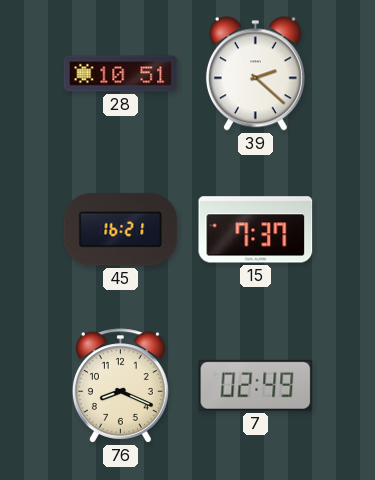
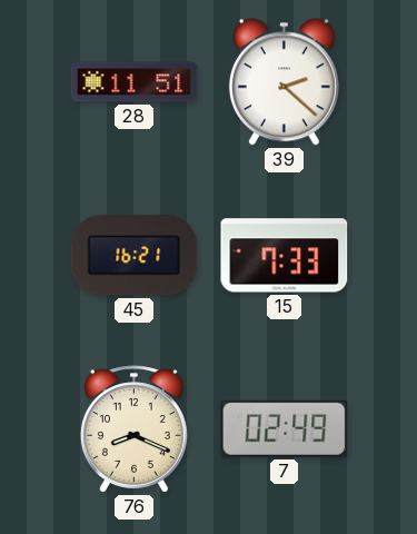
28: 10:51 -> 11:51 (135, 82)
15: 7:37 -> 7:33 (285, 256)
